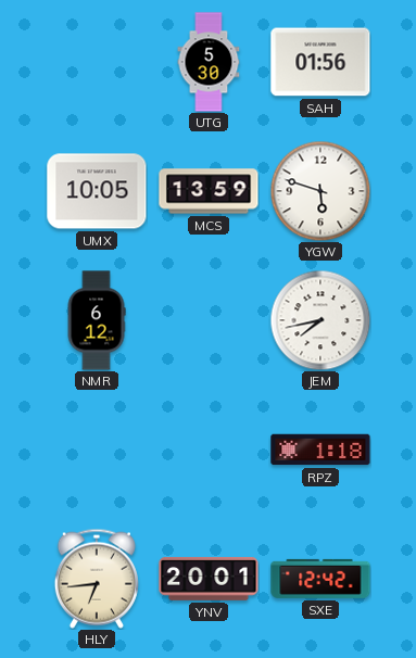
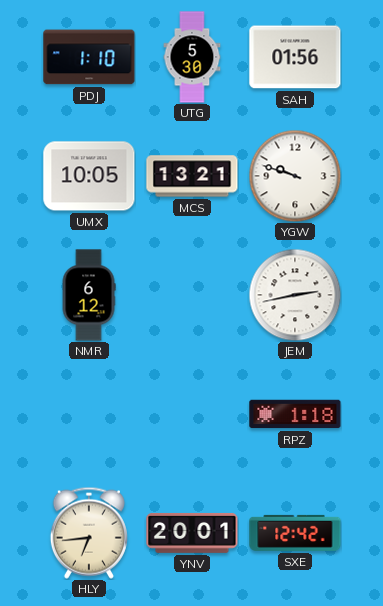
PDJ: none -> 1:10 (89, 57)
MCS: 13:59 -> 13:21 (192, 176)
YGW: 5:48 -> 9:48 (295, 176)
JEM: 7:43 -> 2:43 (295, 295)
